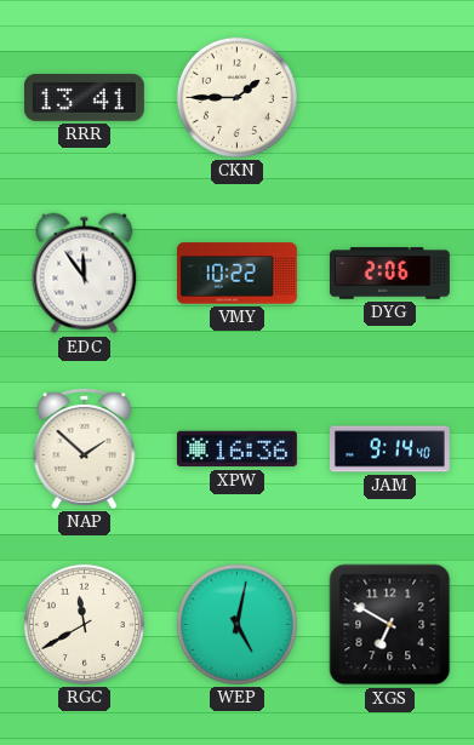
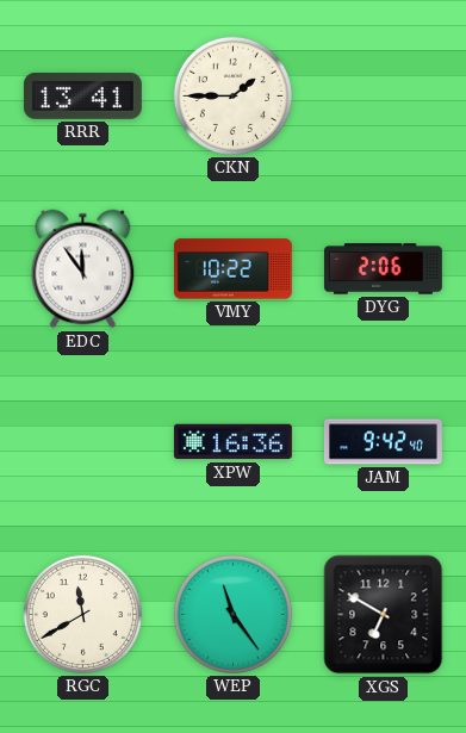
NAP: 1:52 -> none (85, 448)
JAM: 9:14 -> 9:42 (383, 442)
WEP: 5:02 -> 11:24 (232, 614)
